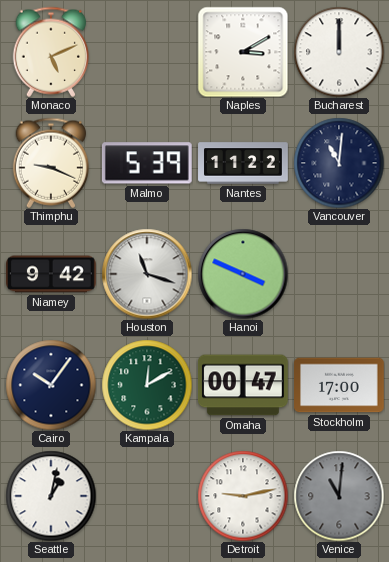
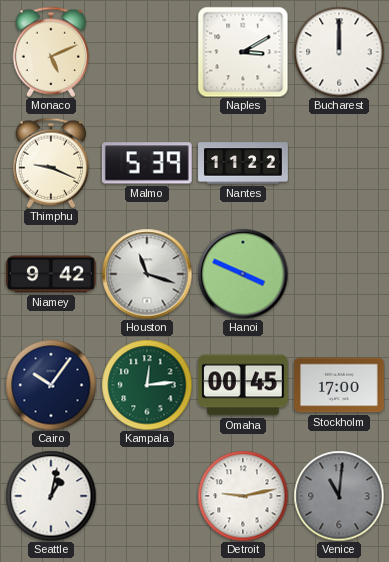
Vancouver: 11:01 -> none (339, 163)
Kampala: 12:10 -> 12:14 (147, 385)
Omaha: 00:47 -> 00:45 (243, 385)
